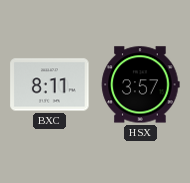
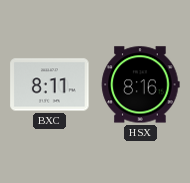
HSX: 3:57 -> 8:16 (141, 85)
